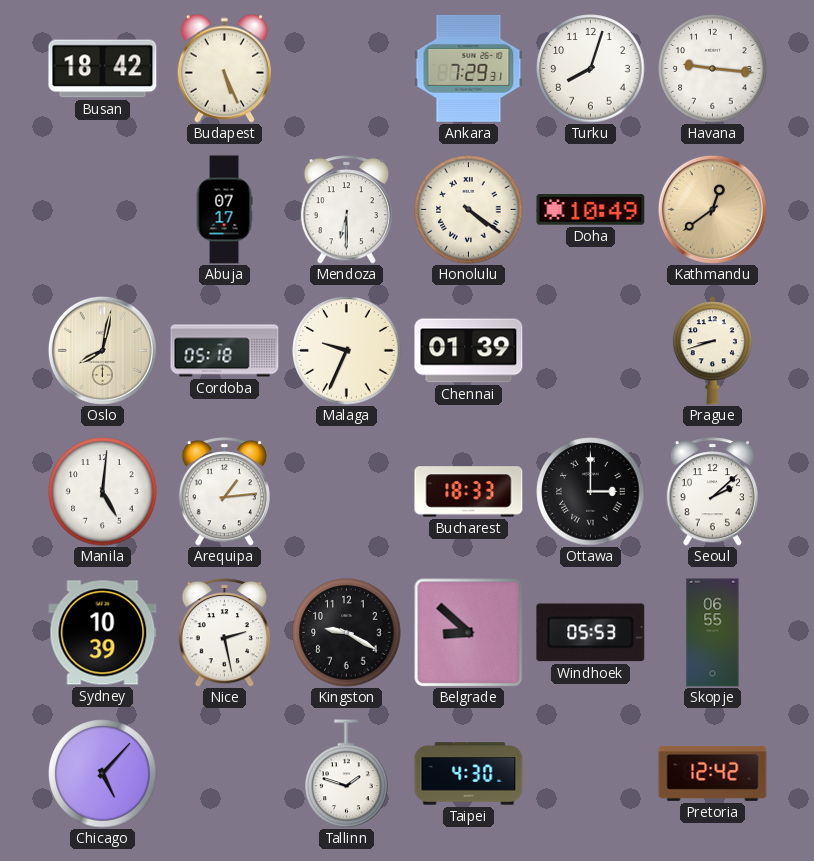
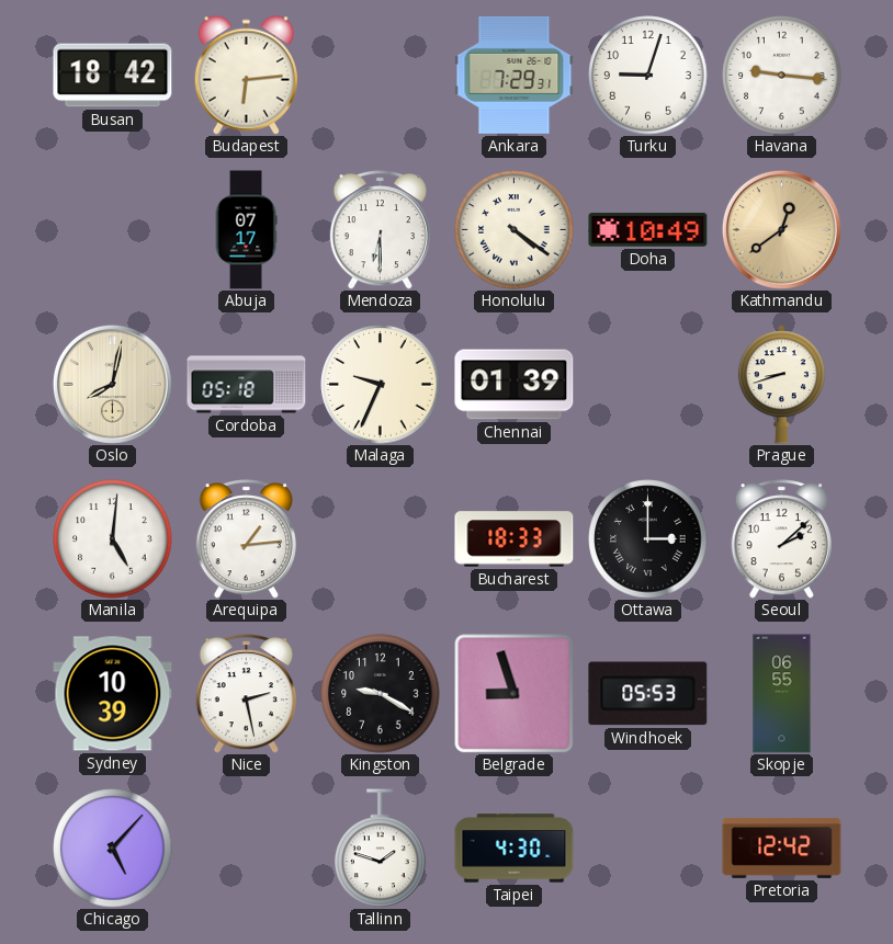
Budapest: 5:26 -> 6:14 (246, 75)
Turku: 8:03 -> 9:03 (648, 76)
Belgrade: 8:52 -> 8:57 (513, 693)
